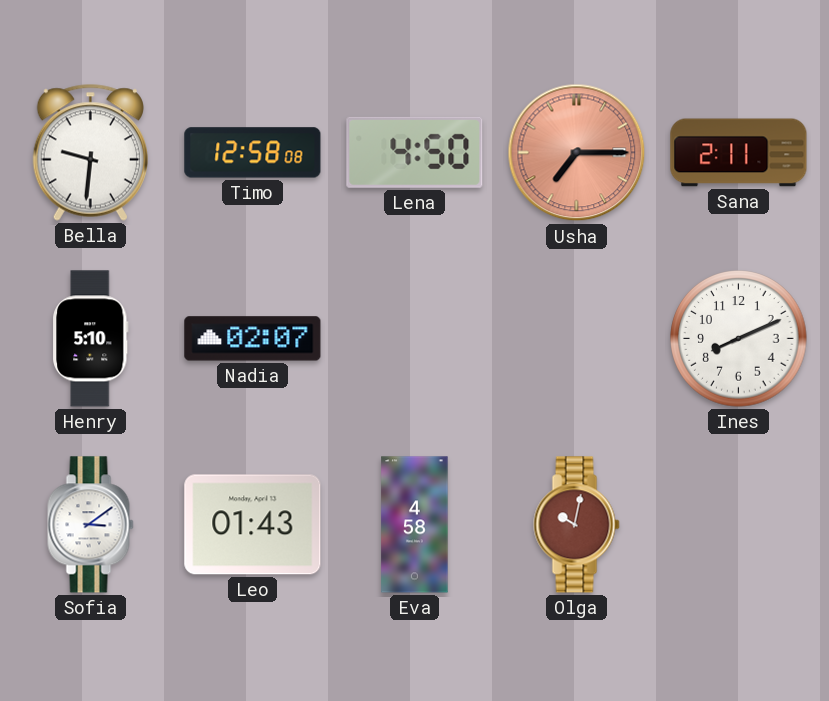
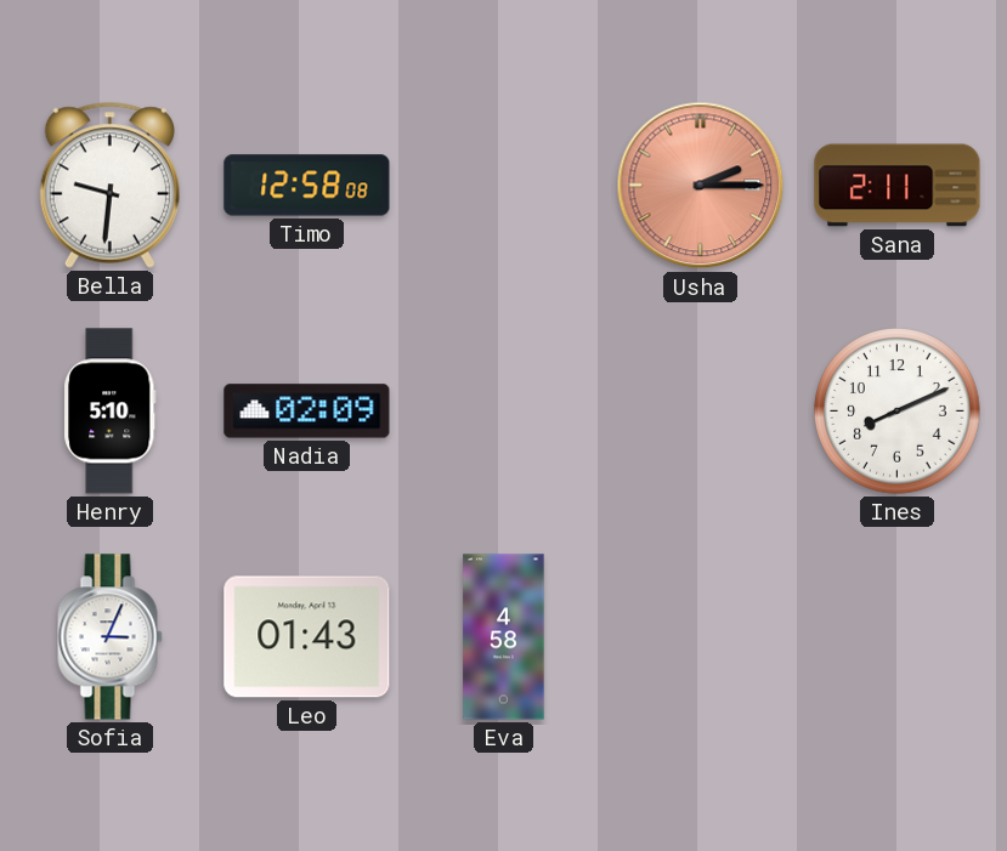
Lena: 4:50 -> none (415, 152)
Usha: 7:15 -> 2:15 (701, 186)
Nadia: 02:07 -> 02:09 (307, 412)
Sofia: 3:09 -> 3:04 (111, 637)
Olga: 10:02 -> none (577, 525)
